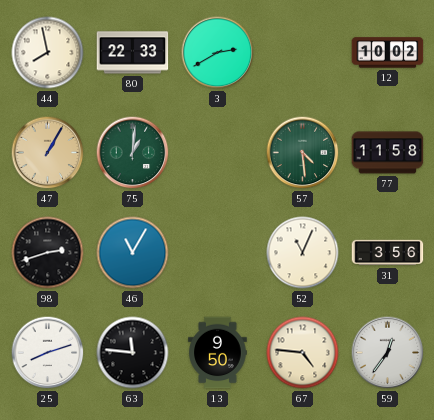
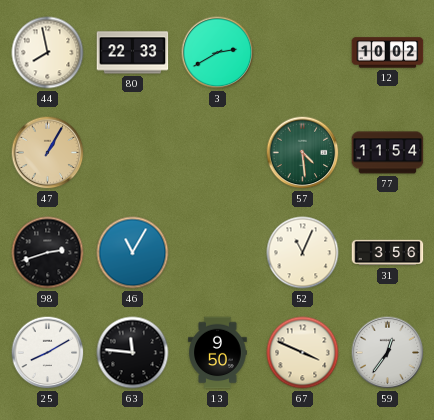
75: 1:01 -> none (133, 153)
77: 11:58 -> 11:54 (388, 153)
25: 8:12 -> 8:10 (48, 353)
67: 4:46 -> 3:49 (303, 353)
